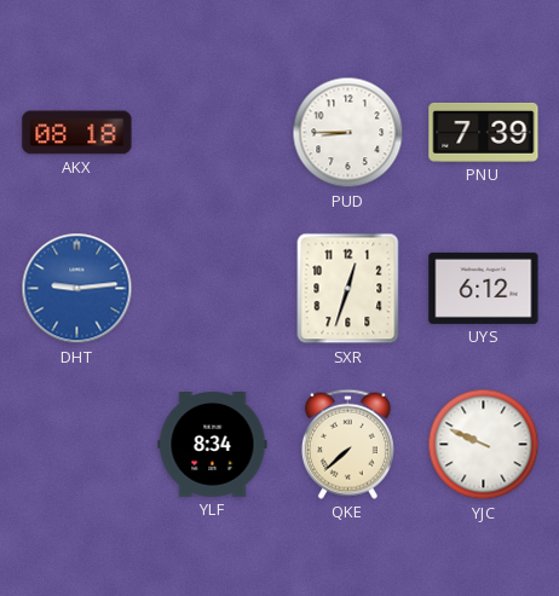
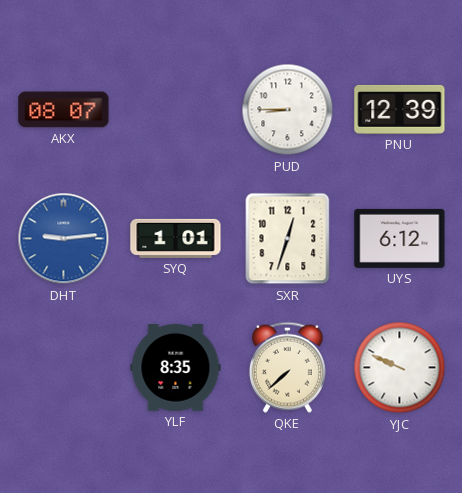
AKX: 08:18 -> 08:07 (64, 110)
PNU: 7:39 -> 12:39 (400, 109)
SYQ: none -> 1:01 (176, 238)
YLF: 8:34 -> 8:35 (176, 368)
